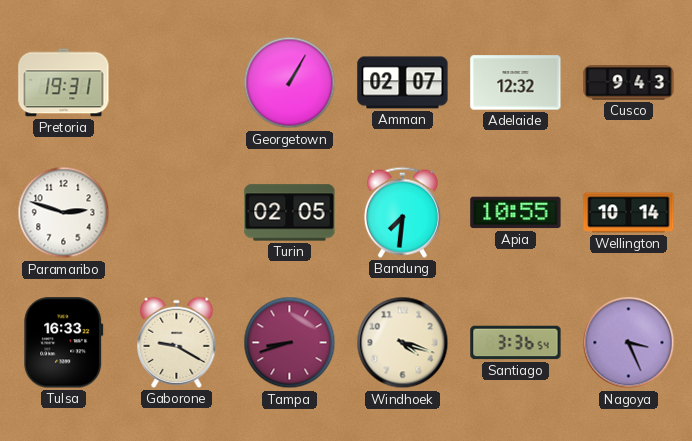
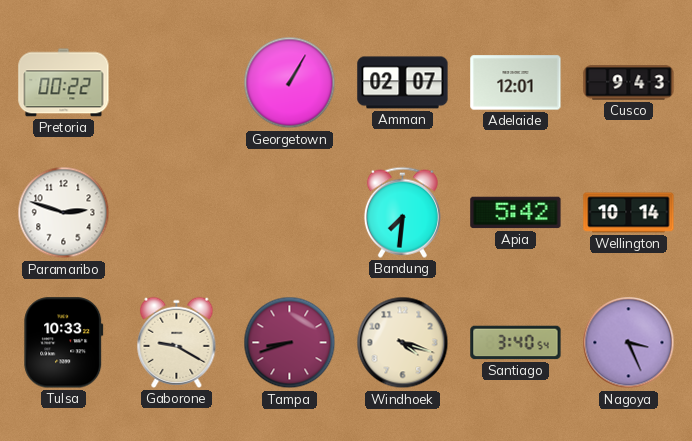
Pretoria: 19:31 -> 00:22 (64, 83)
Adelaide: 12:32 -> 12:01 (516, 83)
Turin: 02:05 -> none (290, 213)
Apia: 10:55 -> 5:42 (516, 213)
Tulsa: 16:33 -> 10:33 (64, 343)
Santiago: 3:36 -> 3:40 (516, 343)
